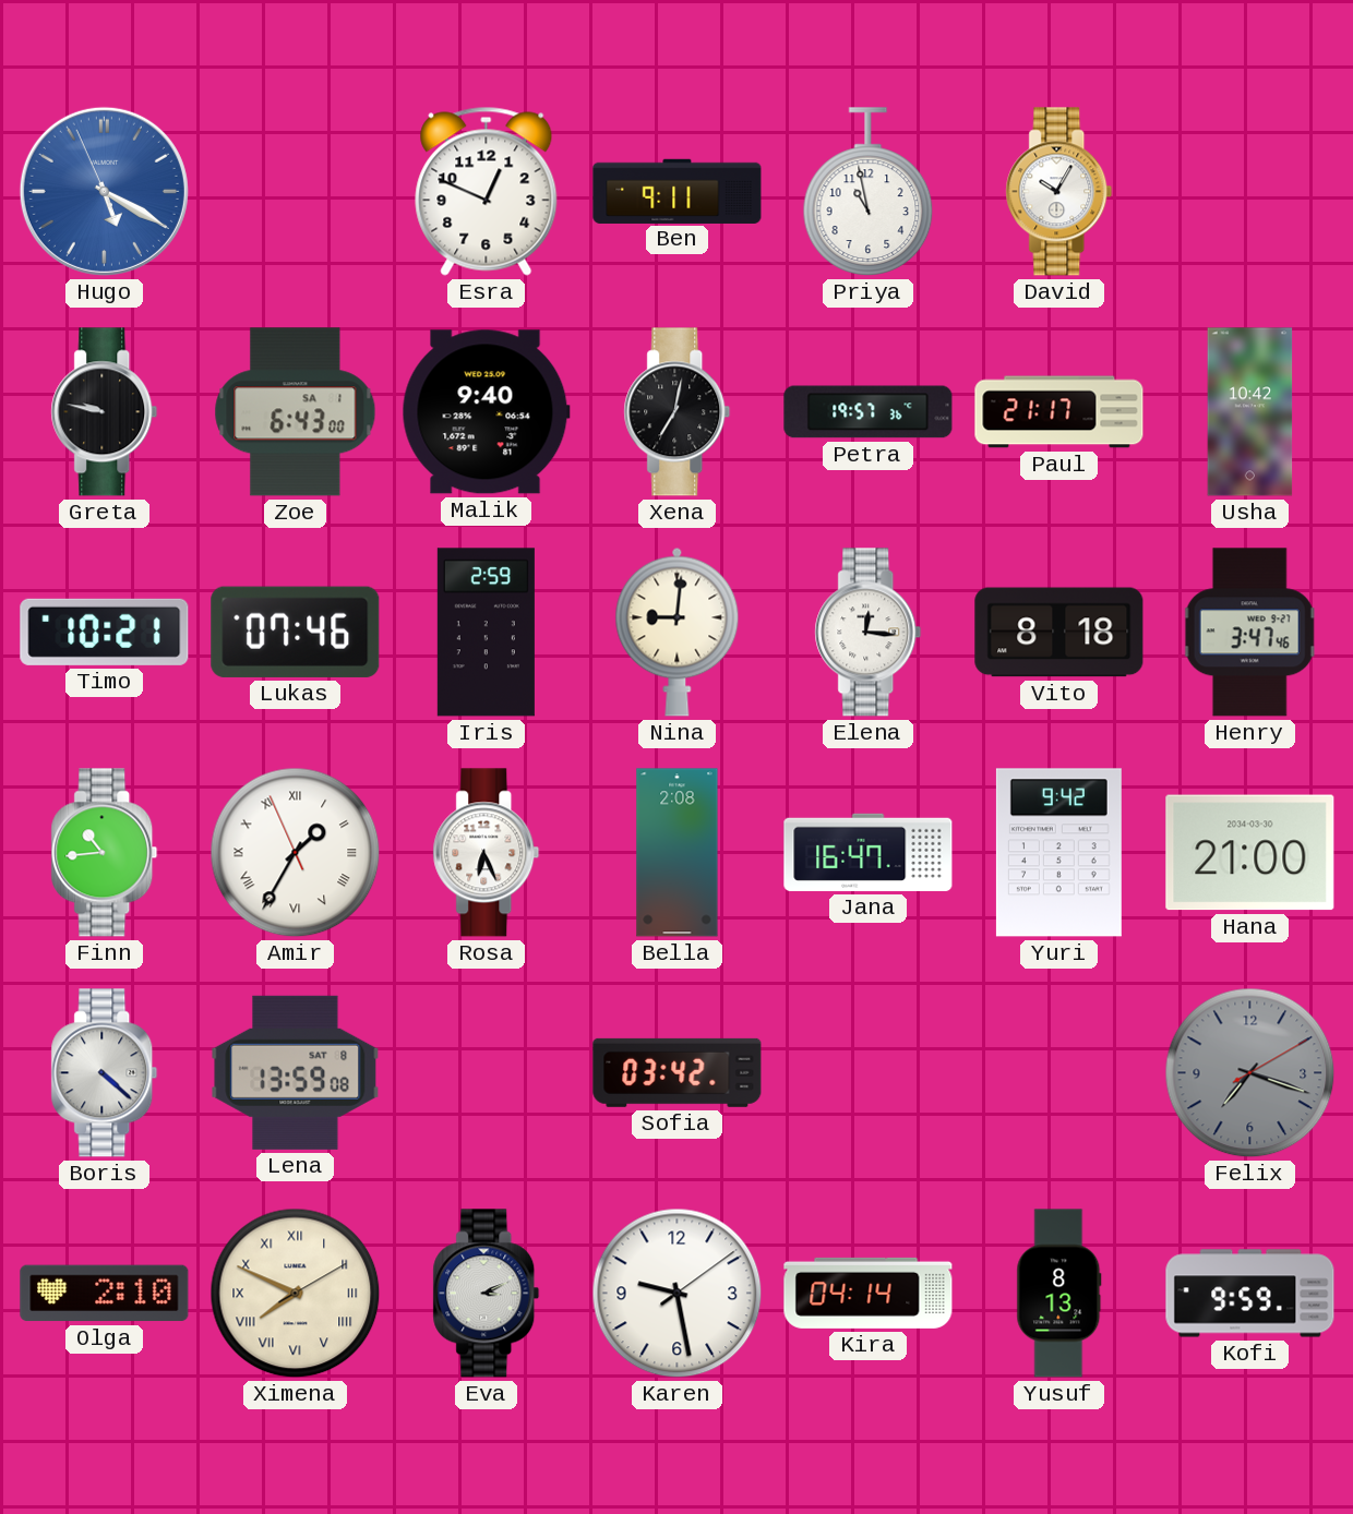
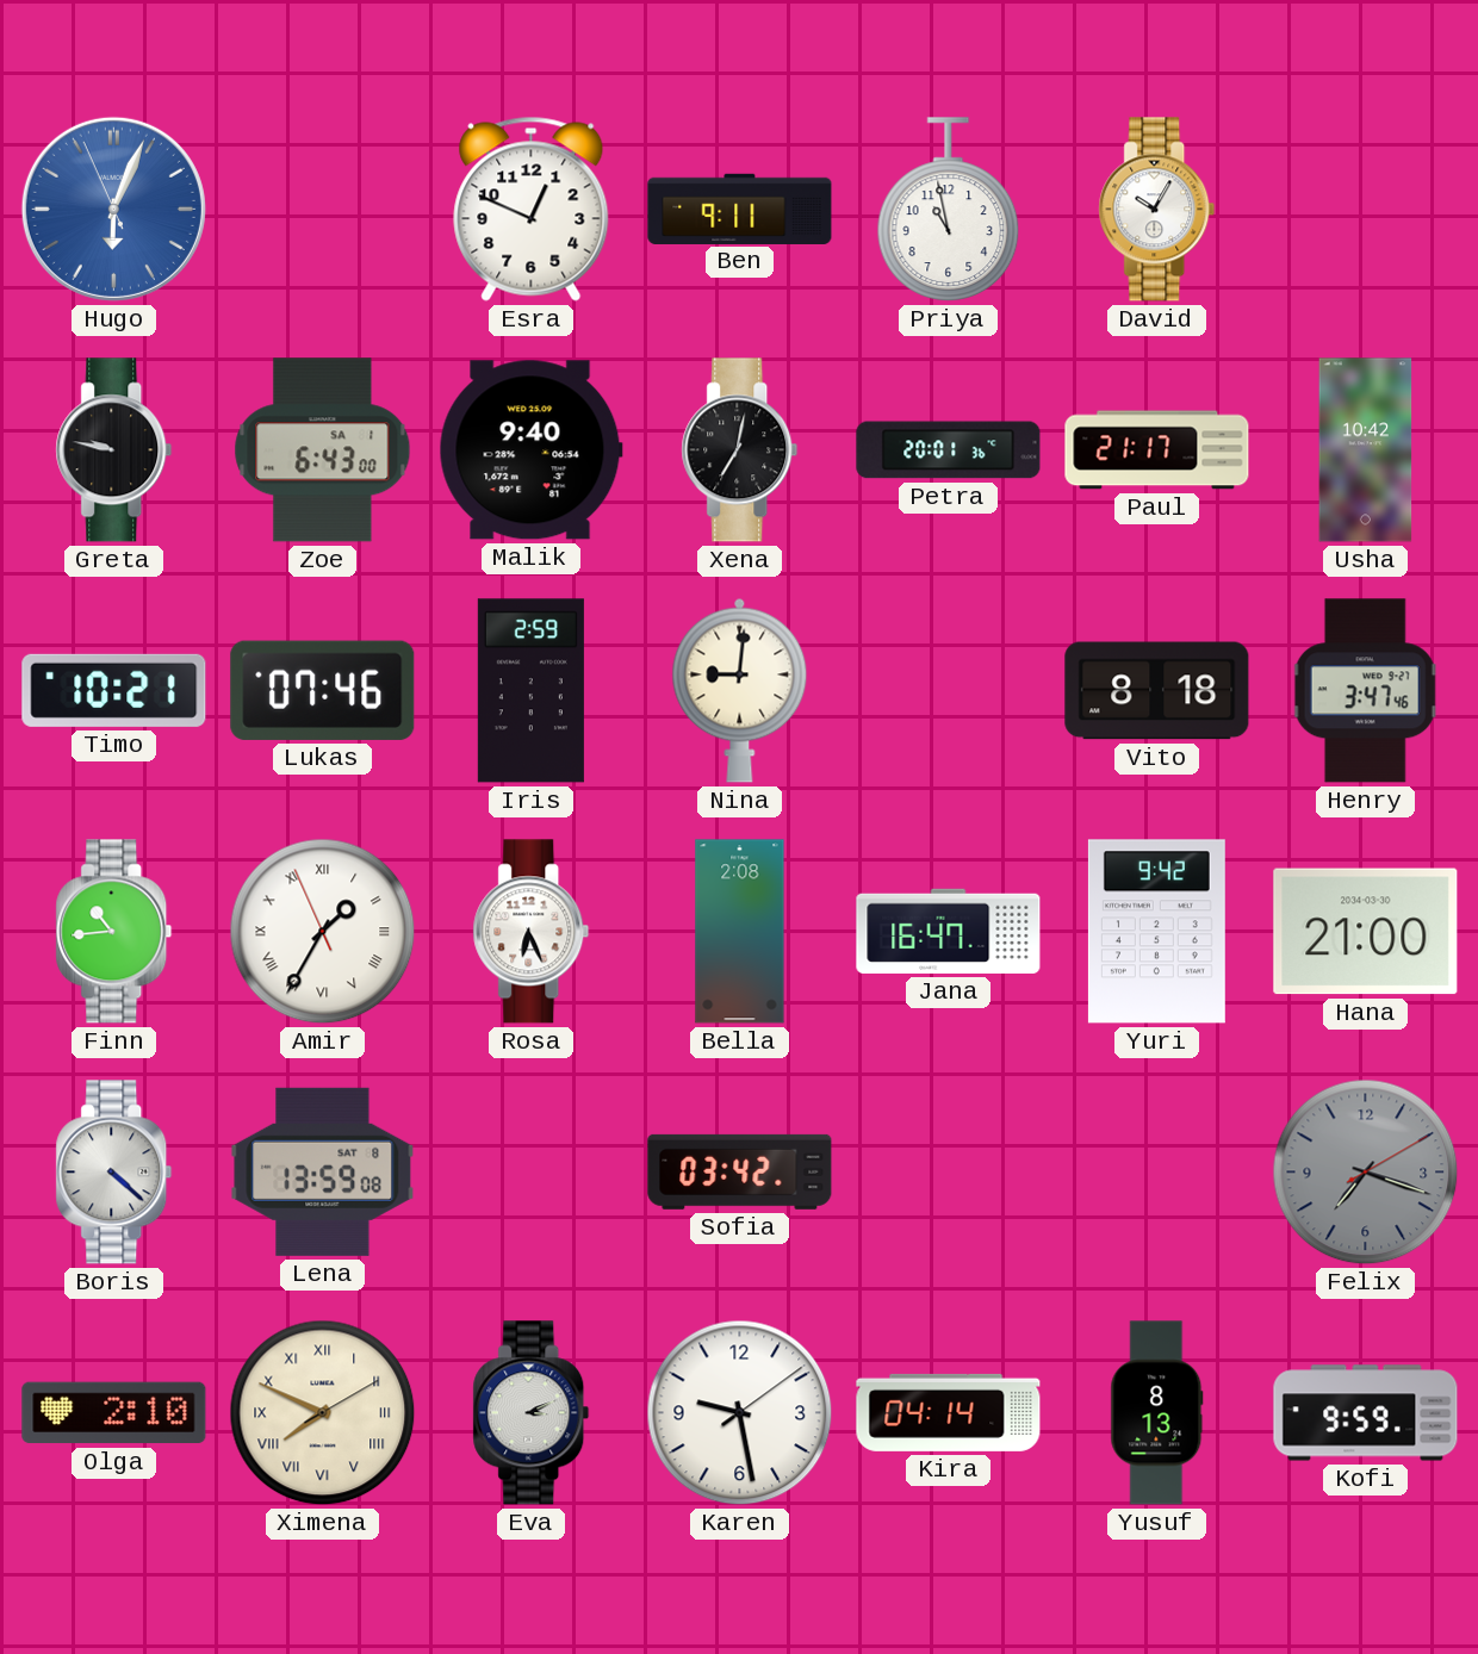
Hugo: 5:19 -> 6:03 (113, 209)
Petra: 19:57 -> 20:01 (949, 450)
Elena: 12:16 -> none (869, 633)
